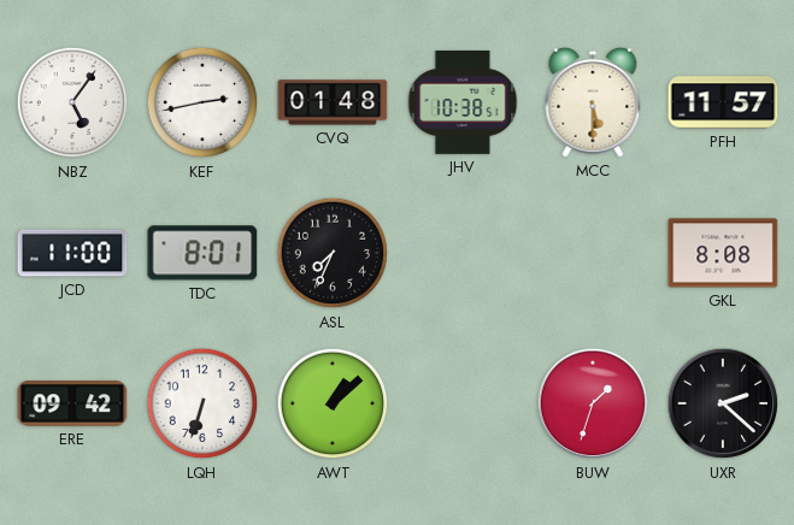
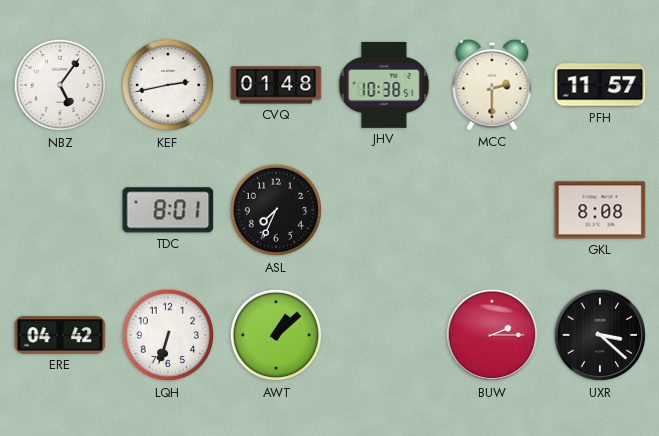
MCC: 5:30 -> 2:30 (492, 85)
JCD: 11:00 -> none (72, 253)
ERE: 09:42 -> 04:42 (60, 335)
BUW: 1:33 -> 2:15 (492, 335)
UXR: 2:22 -> 3:22 (600, 335)
